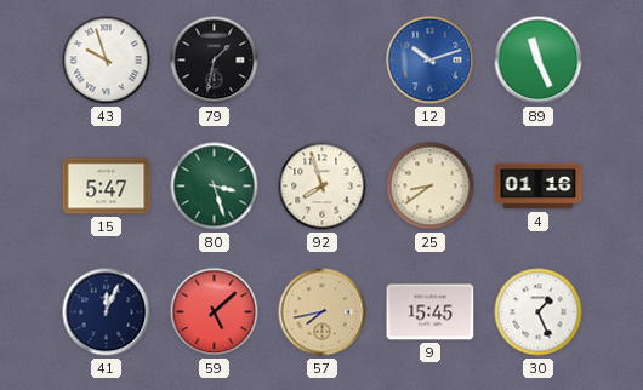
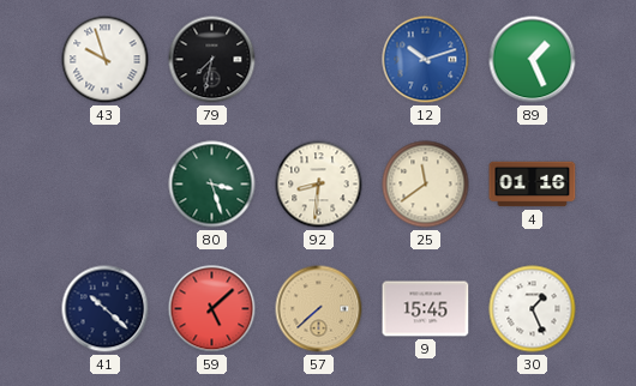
79: 1:32 -> 7:32 (212, 60)
89: 11:26 -> 1:26 (533, 60)
15: 5:47 -> none (107, 187)
92: 7:57 -> 8:31 (319, 185)
25: 8:39 -> 11:39 (426, 185)
41: 12:04 -> 10:22 (106, 309)
57: 7:43 -> 7:38 (319, 309)
